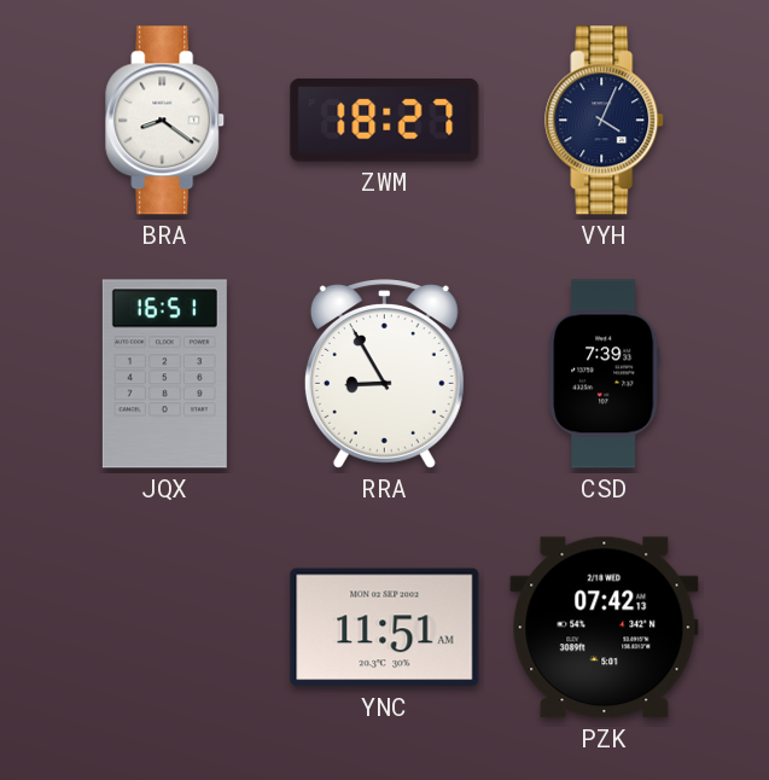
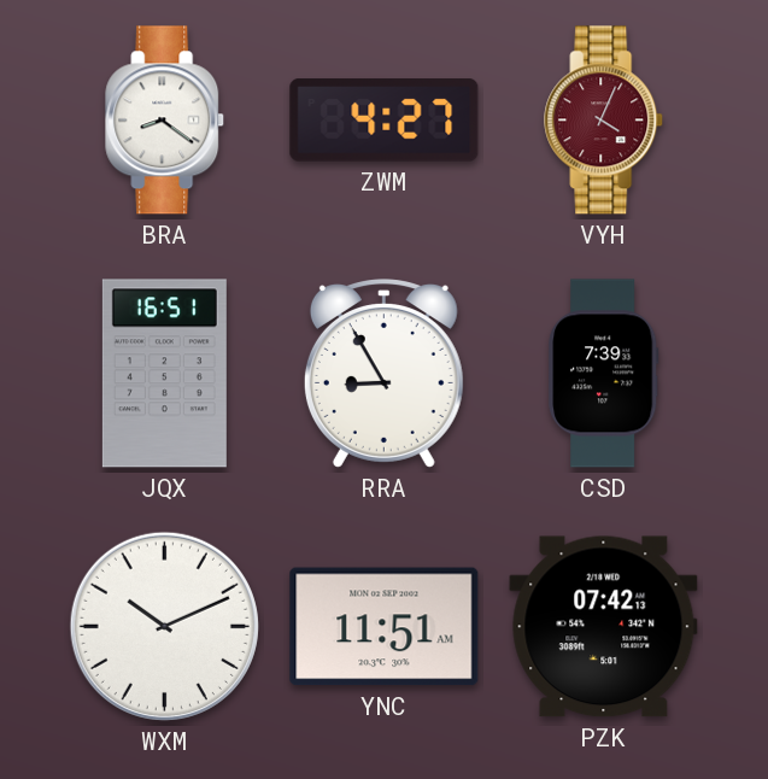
ZWM: 18:27 -> 4:27 (385, 121)
VYH dial: navy -> burgundy (604, 121)
WXM: none -> 10:11 (164, 626)
